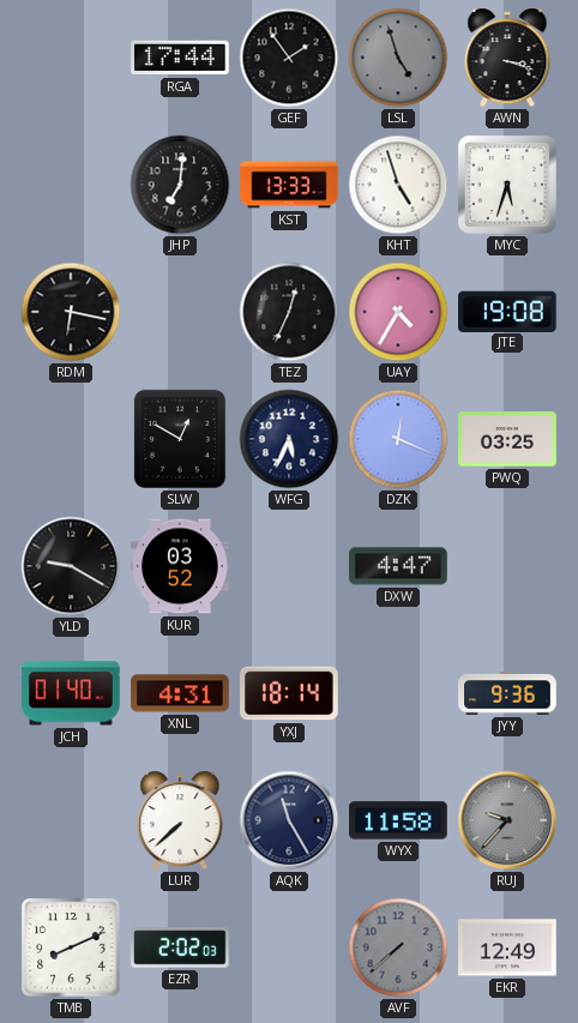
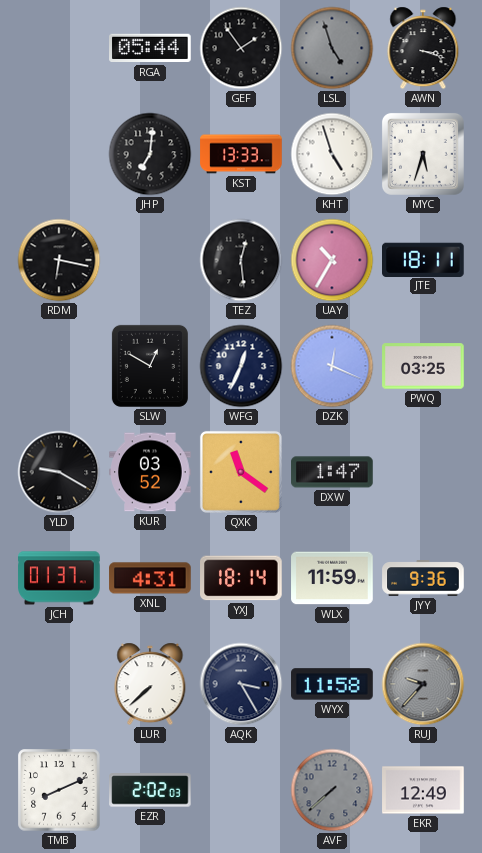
RGA: 17:44 -> 05:44 (150, 48)
TEZ: 12:34 -> 12:29 (241, 260)
UAY: 4:35 -> 10:35 (332, 260)
JTE: 19:08 -> 18:11 (424, 259)
WFG: 5:34 -> 12:34 (241, 366)
QXK: none -> 11:21 (241, 472)
DXW: 4:47 -> 1:47 (332, 472)
JCH: 01:40 -> 01:37 (59, 578)
WLX: none -> 11:59 (332, 578)
AQK: 11:25 -> 3:25 (241, 684)
